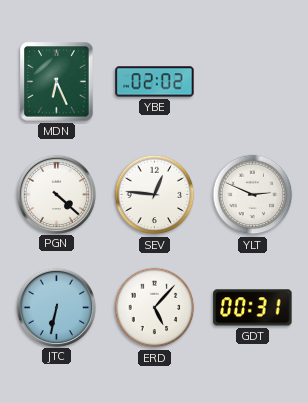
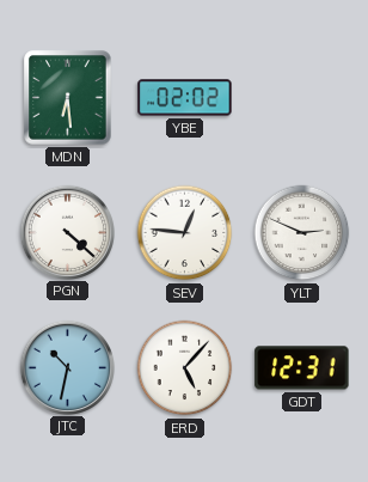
MDN: 6:26 -> 6:29 (68, 98)
JTC: 6:32 -> 10:32 (67, 367)
GDT: 00:31 -> 12:31 (302, 368)
